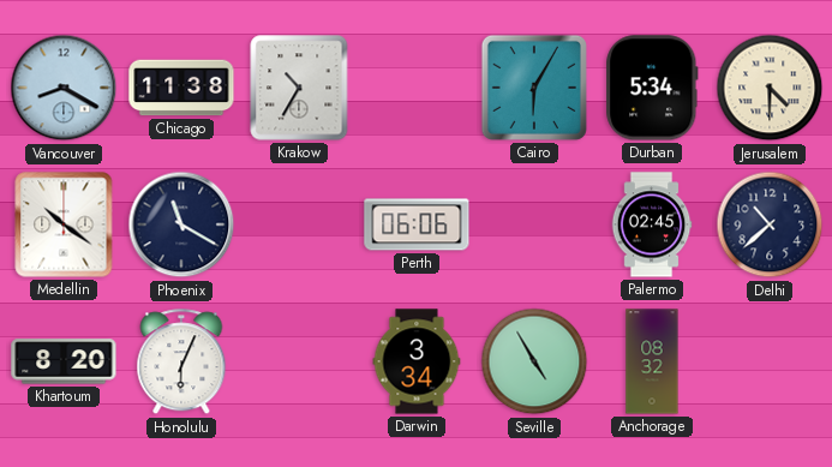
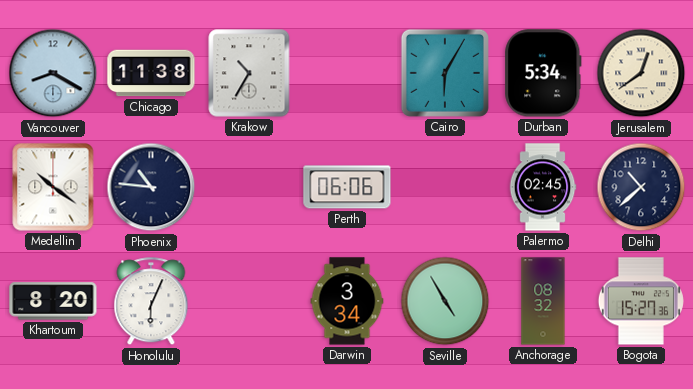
Jerusalem: 4:30 -> 12:39 (641, 73)
Phoenix: 11:20 -> 10:46 (151, 187)
Bogota: none -> 15:27 (641, 301)
